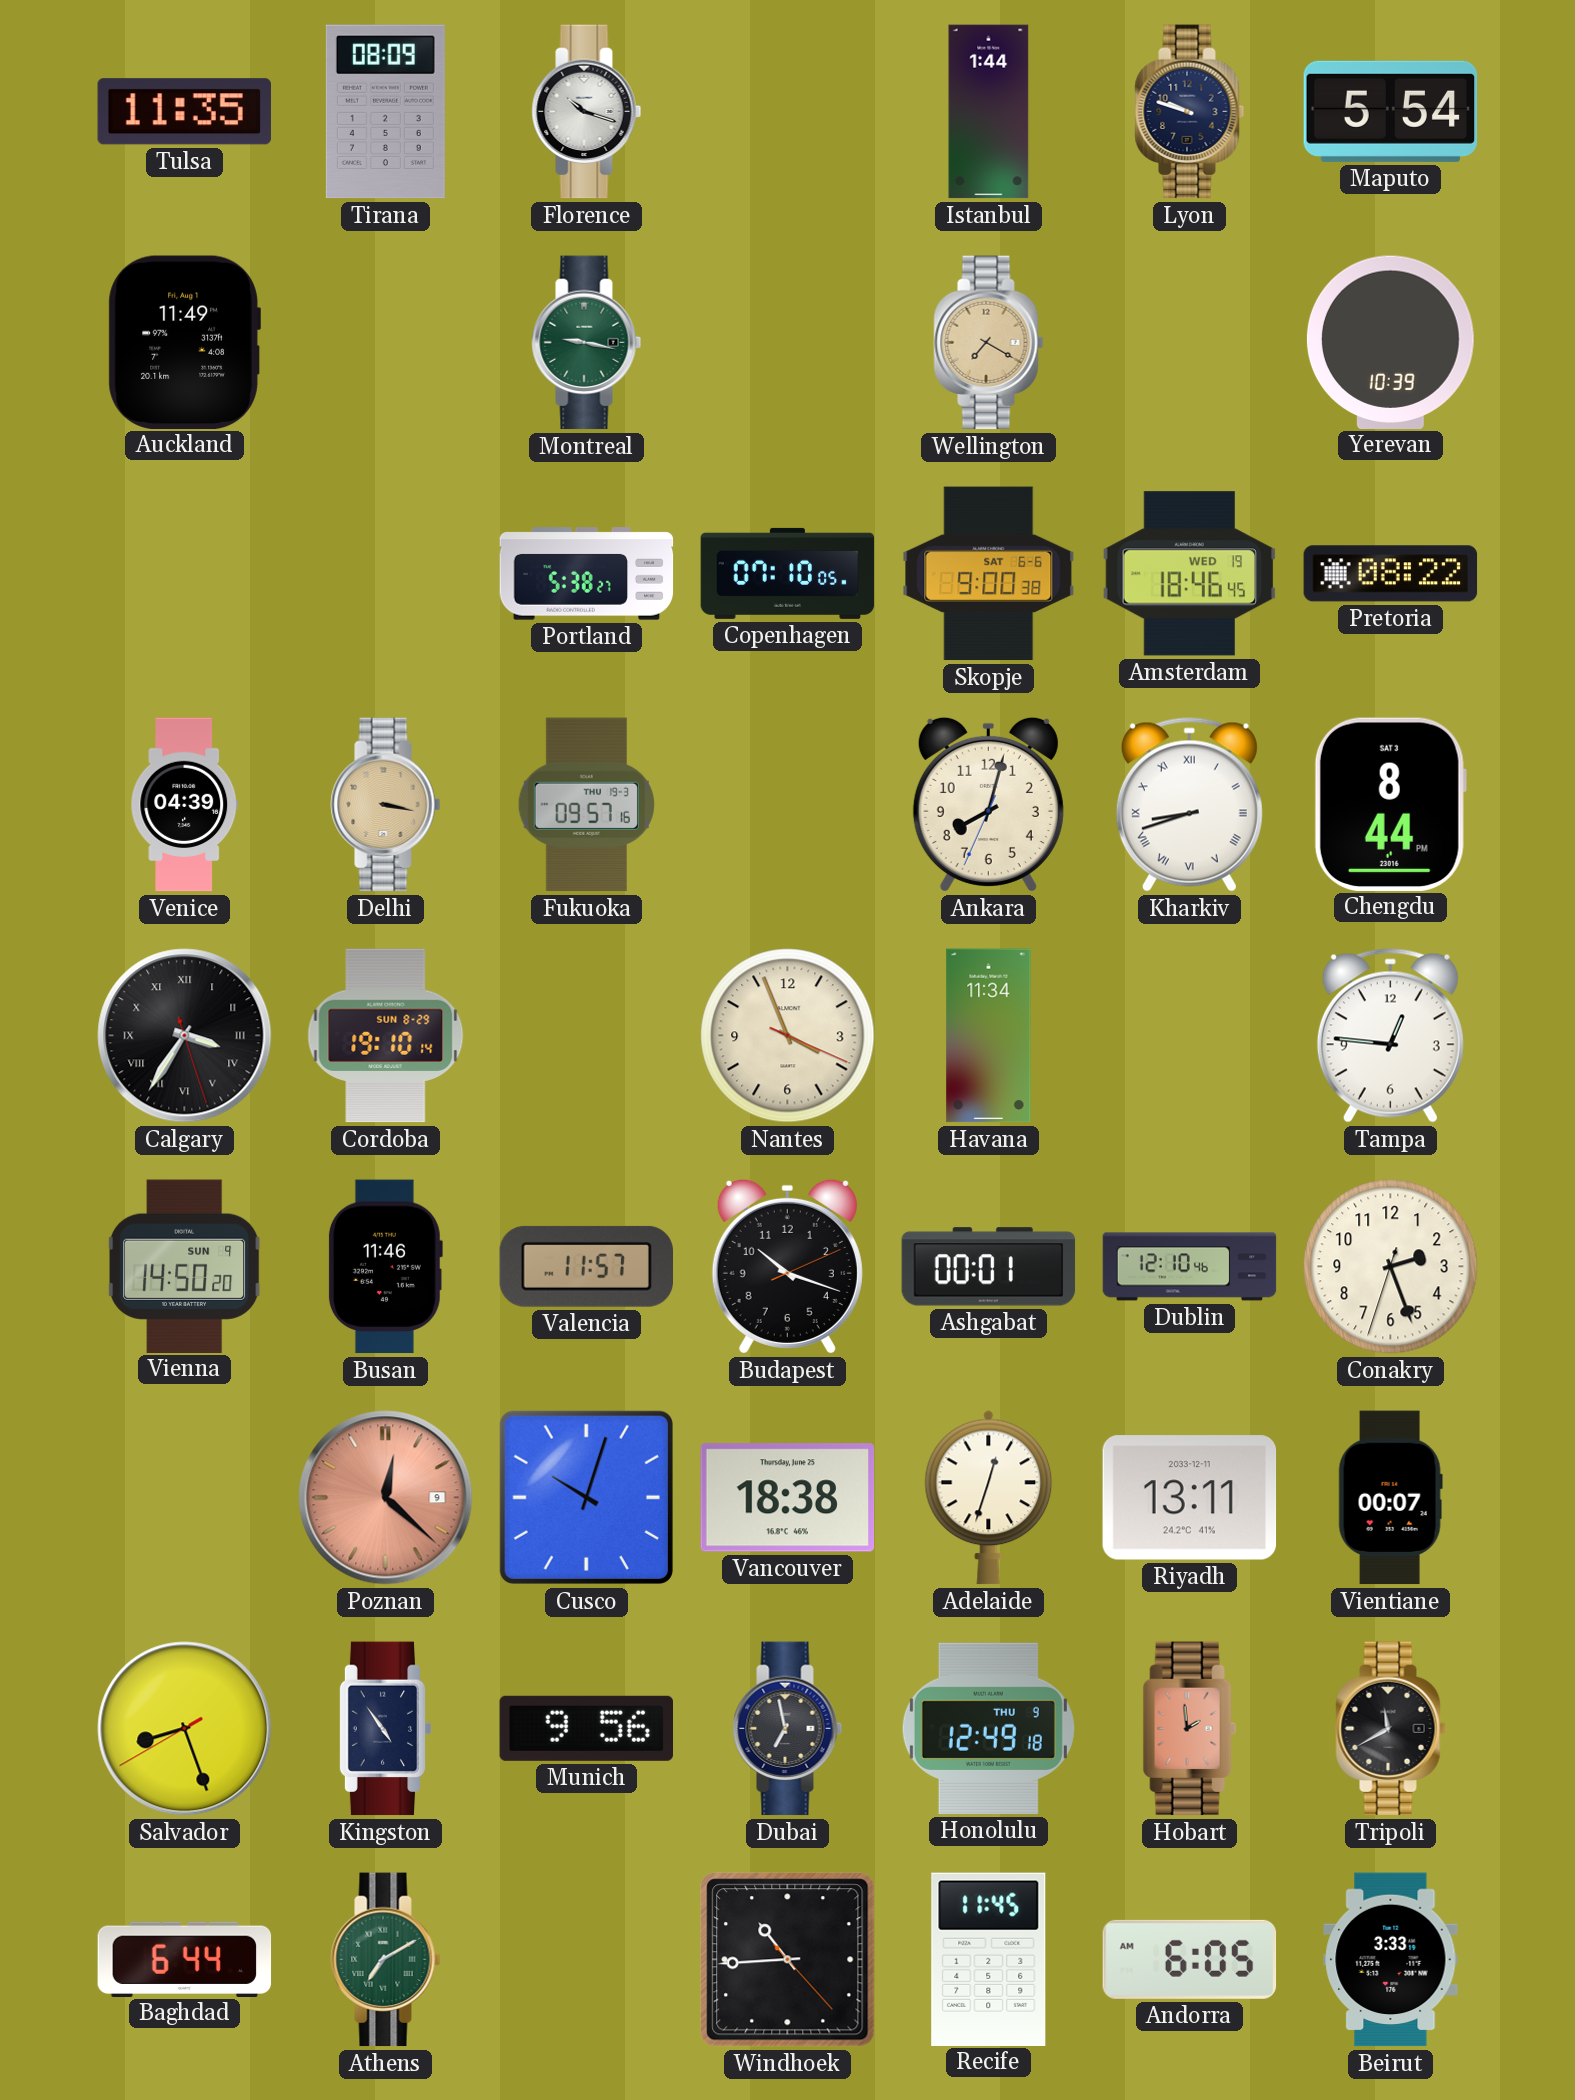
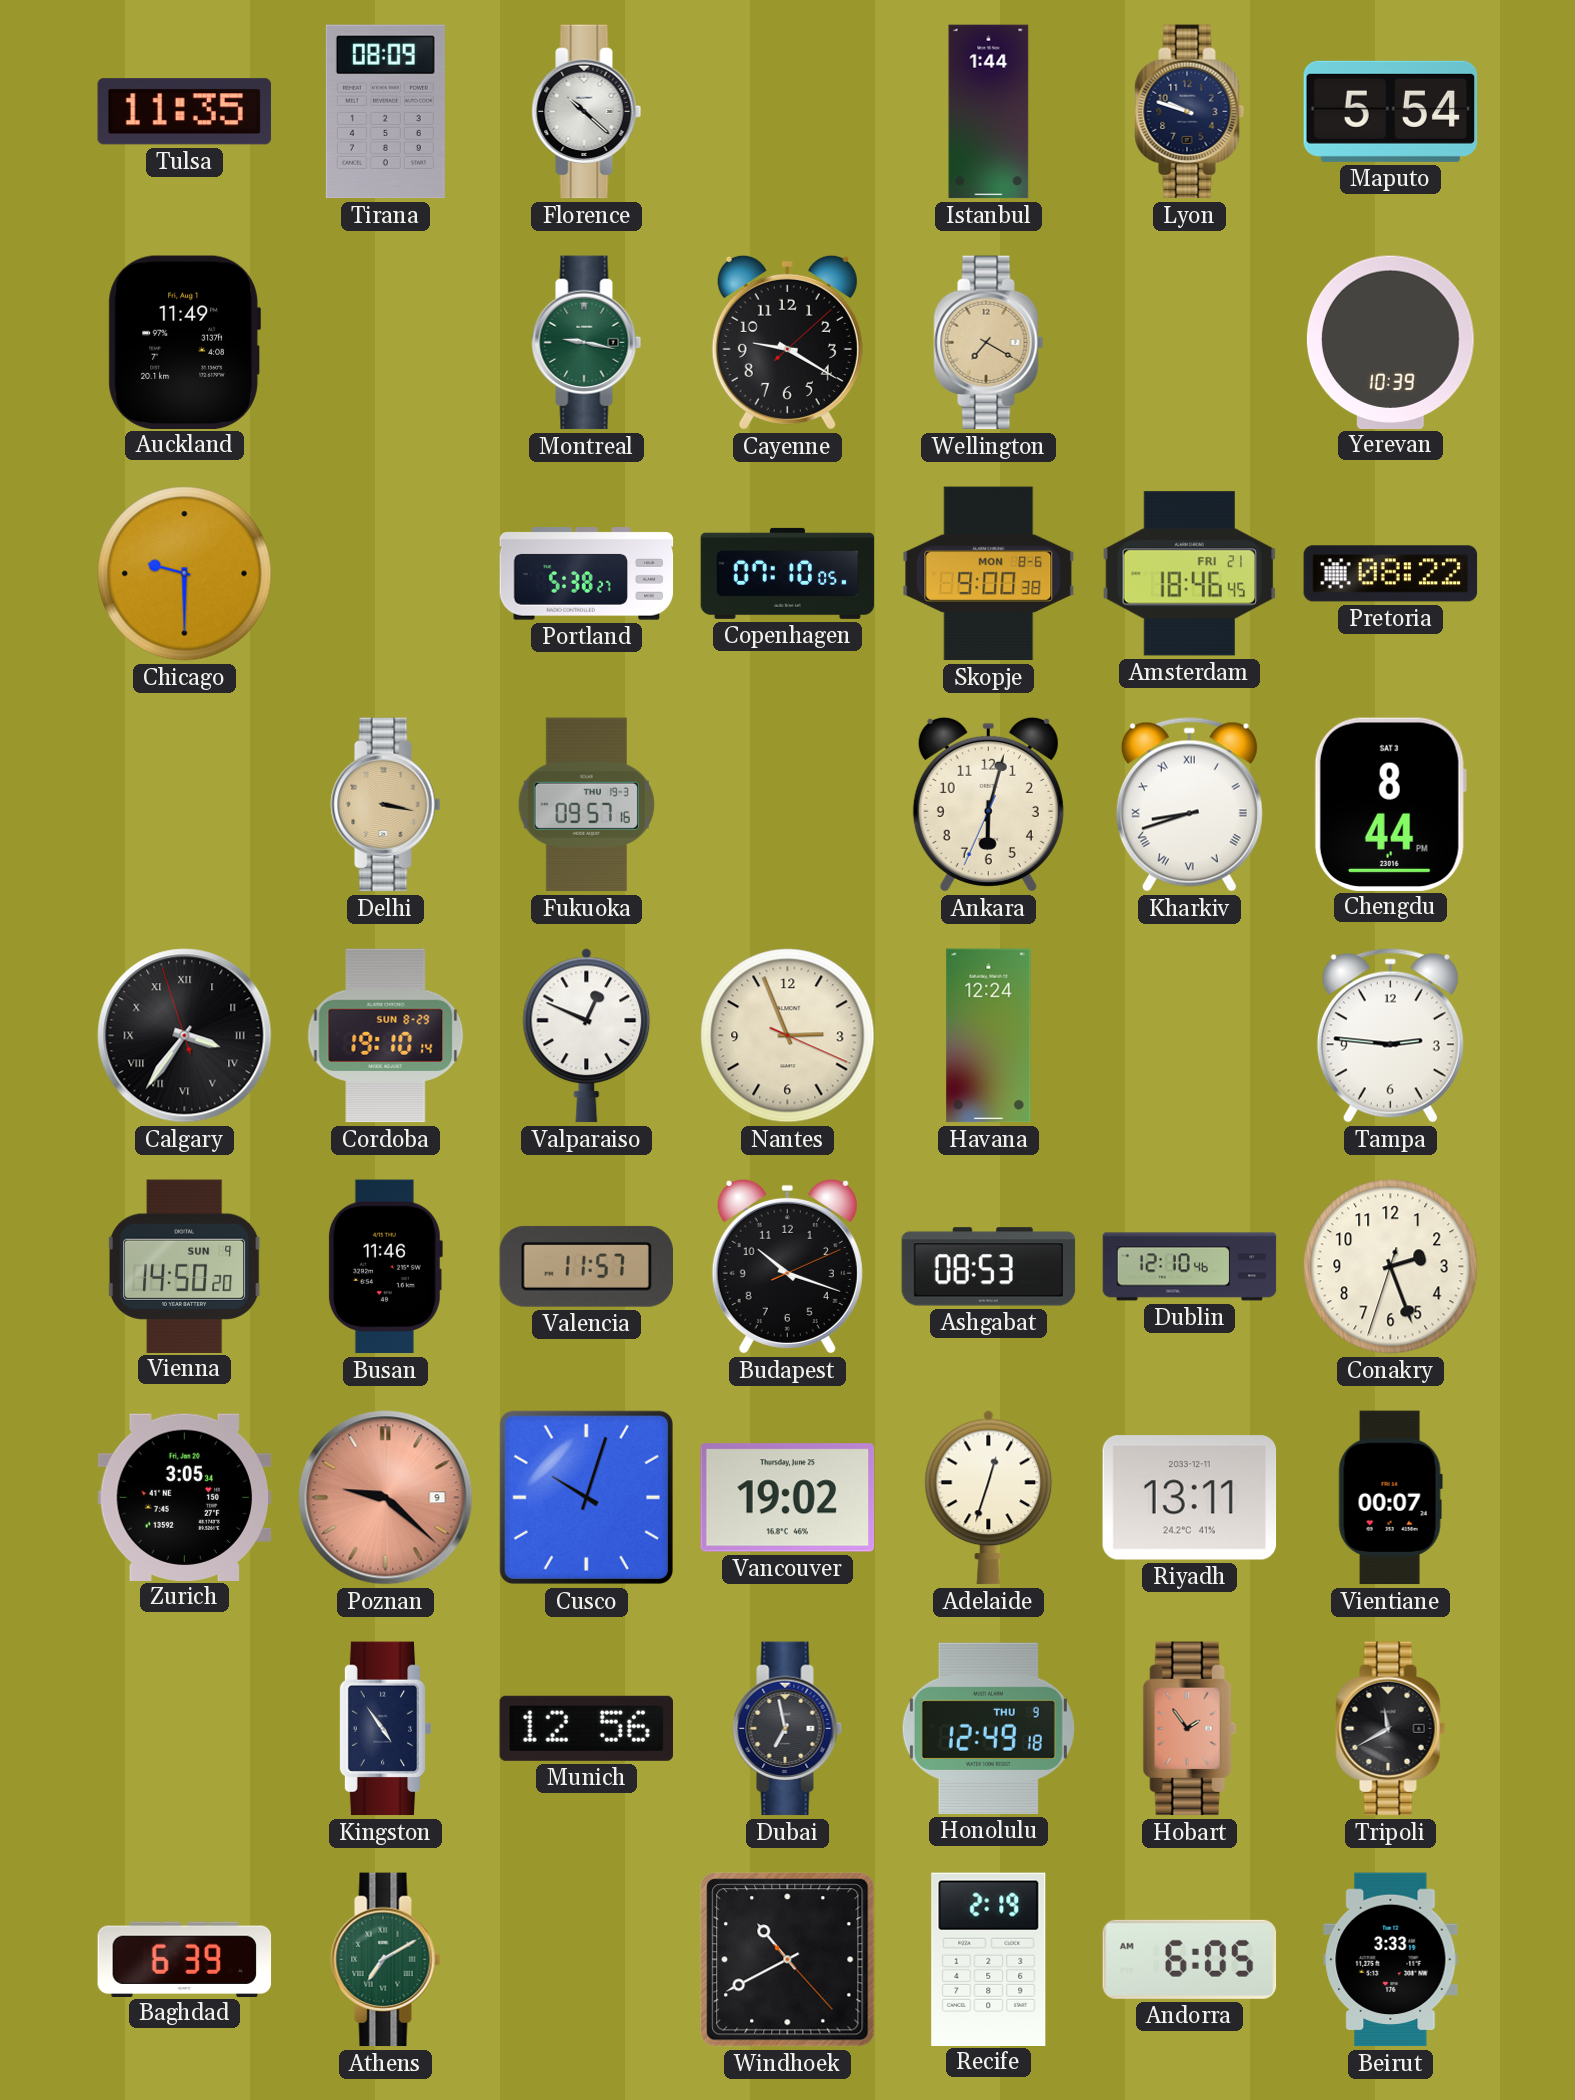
Florence: 10:18 -> 10:22 (587, 112)
Cayenne: none -> 9:20 (787, 342)
Chicago: none -> 9:30 (185, 574)
Skopje date: SAT 6-6 -> MON 8-6 (989, 574)
Amsterdam date: WED 19 -> FRI 21 (1190, 574)
Venice: 04:39 -> none (185, 805)
Ankara: 8:02 -> 6:02 (988, 804)
Calgary: 3:35:27 -> 3:35:57 (185, 1036)
Valparaiso: none -> 12:49 (587, 1036)
Nantes: 3:56 -> 2:56 (788, 1036)
Havana: 11:34 -> 12:24 (989, 1036)
Tampa: 12:46 -> 2:46 (1390, 1036)
Ashgabat: 00:01 -> 08:53 (989, 1267)
Zurich: none -> 3:05 (185, 1497)
Poznan: 12:22 -> 9:22 (386, 1498)
Vancouver: 18:38 -> 19:02 (788, 1498)
Salvador: 8:26 -> none (185, 1729)
Munich: 9:56 -> 12:56 (586, 1728)
Hobart: 1:59 -> 1:54 (1189, 1729)
Baghdad: 6:44 -> 6:39 (185, 1959)
Windhoek: 10:44 -> 10:40 (788, 1960)
Recife: 11:45 -> 2:19 (989, 1959)
